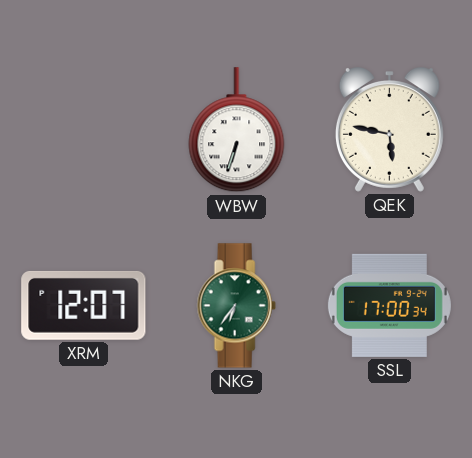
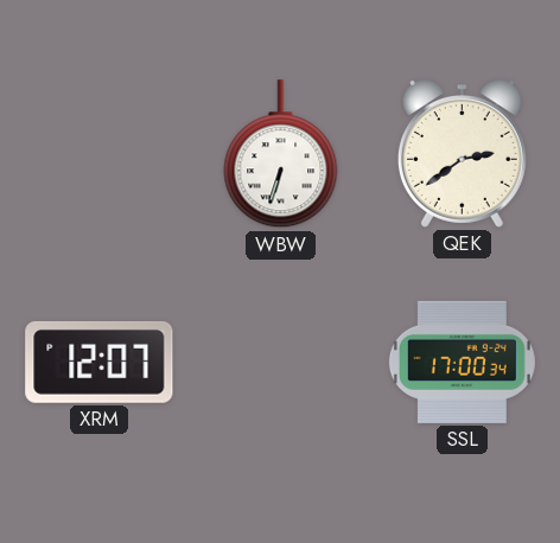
QEK: 5:47 -> 2:39 (462, 154)
NKG: 6:36 -> none (236, 306)
